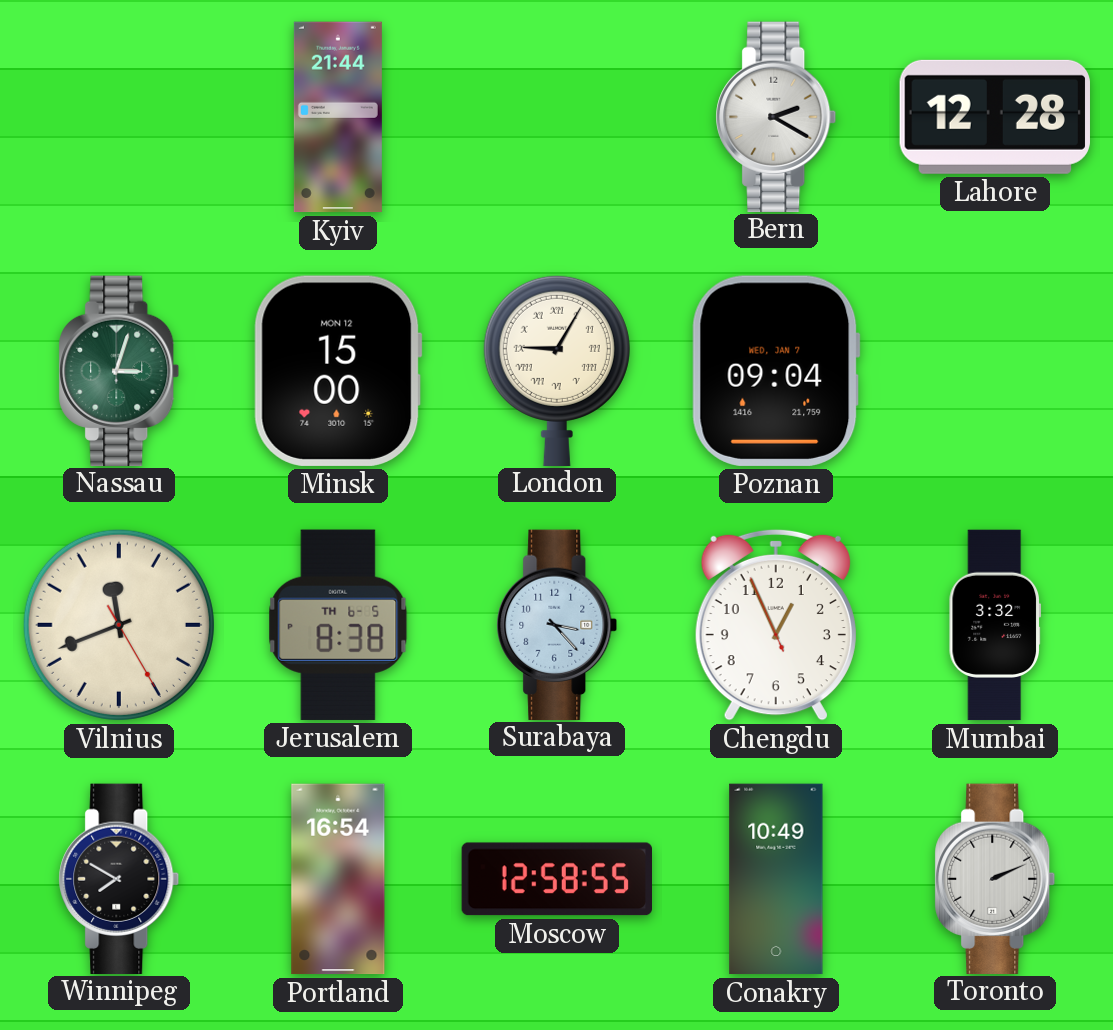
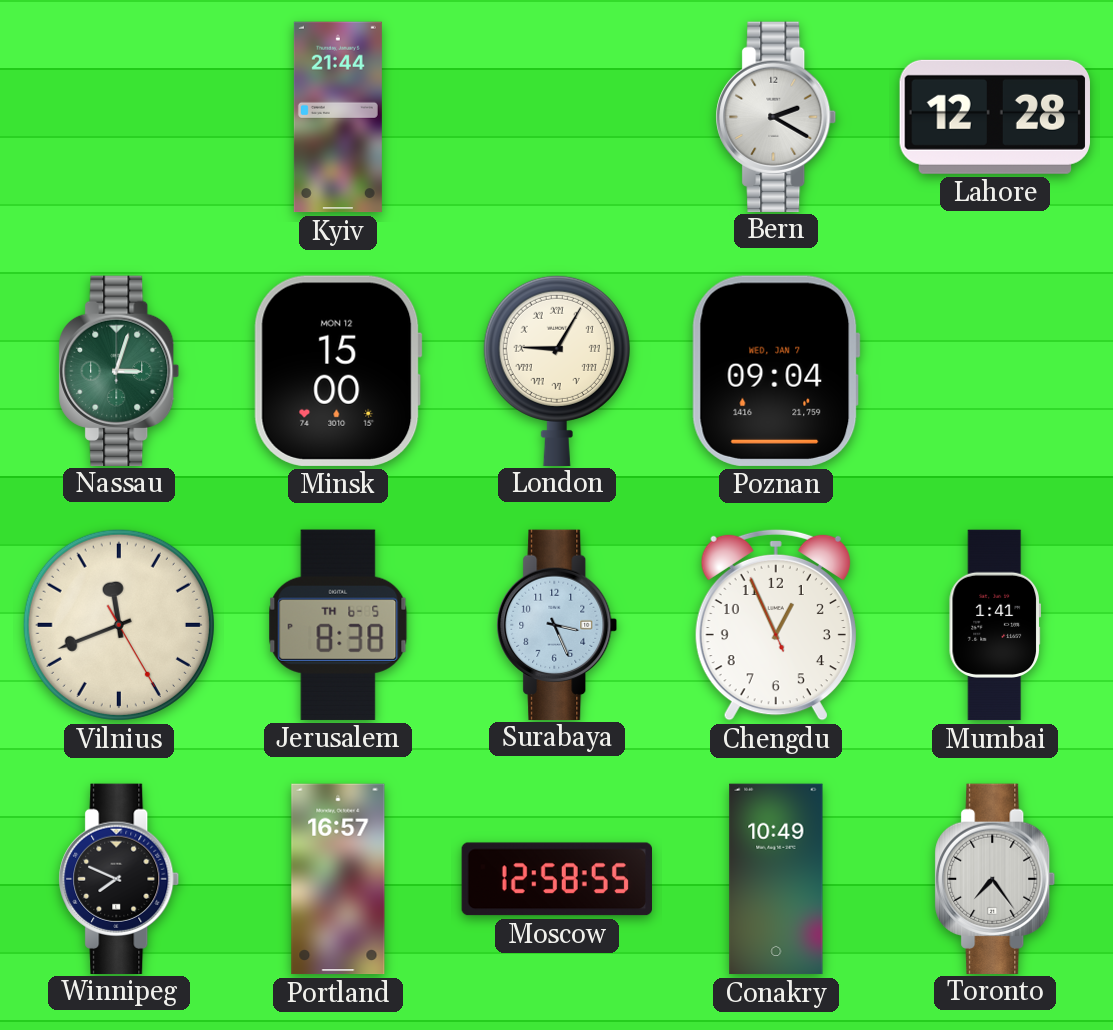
Surabaya: 3:23 -> 3:26 (557, 624)
Mumbai: 3:32 -> 1:41 (994, 625)
Winnipeg: 7:50 -> 7:49 (119, 878)
Portland: 16:54 -> 16:57 (338, 879)
Toronto: 2:11 -> 7:24 (995, 878)
